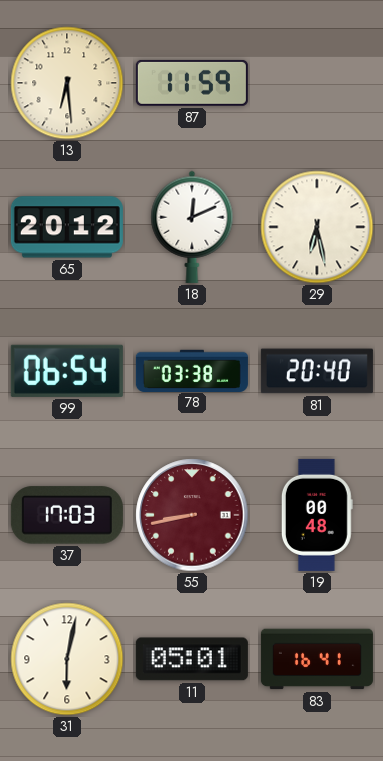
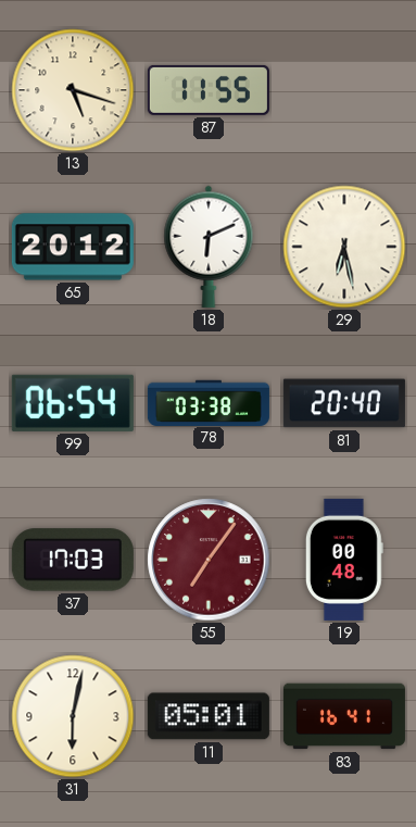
13: 6:29 -> 5:18 (73, 90)
87: 11:59 -> 11:55 (209, 90)
18: 12:11 -> 6:11 (209, 247)
55: 8:43 -> 7:06 (209, 560)
